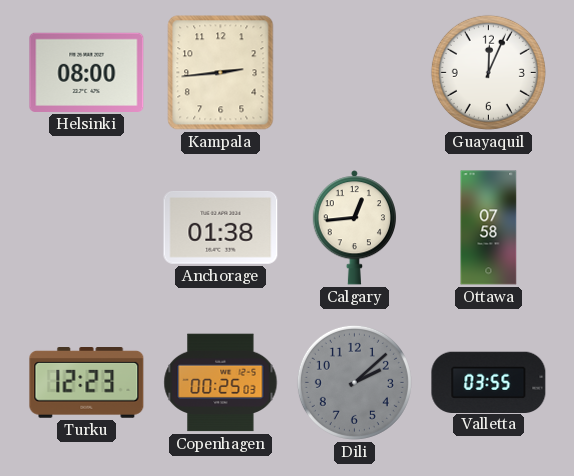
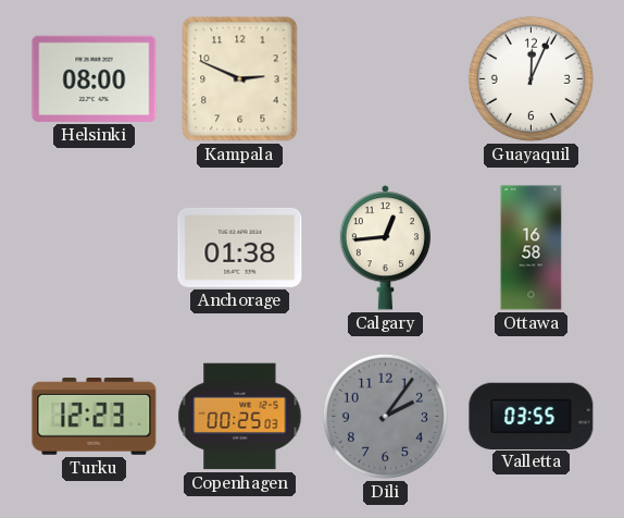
Kampala: 2:44 -> 2:49 (240, 79)
Ottawa: 07:58 -> 16:58 (532, 248)
Dili: 2:08 -> 2:06 (385, 416)
